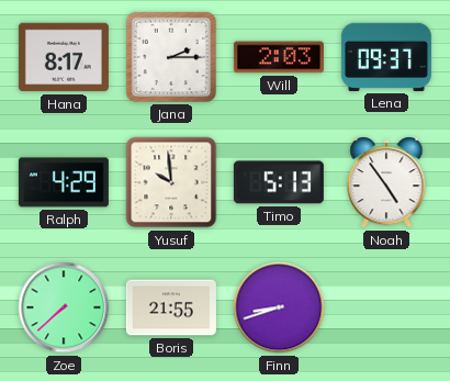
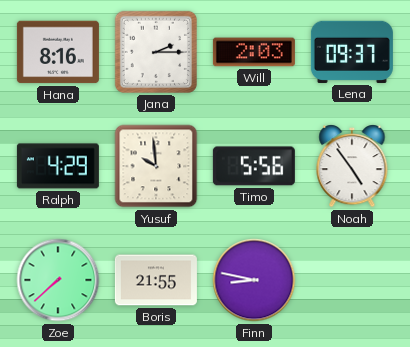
Hana: 8:17 -> 8:16 (58, 52)
Timo: 5:13 -> 5:56 (254, 166)
Finn: 8:42 -> 8:47 (254, 280)
